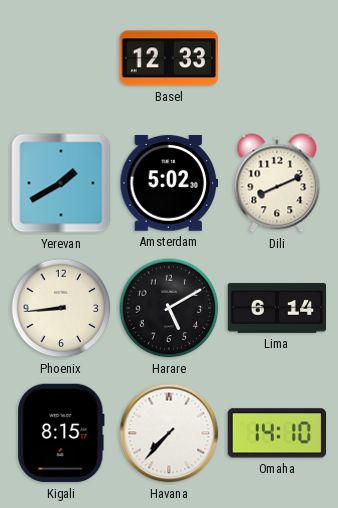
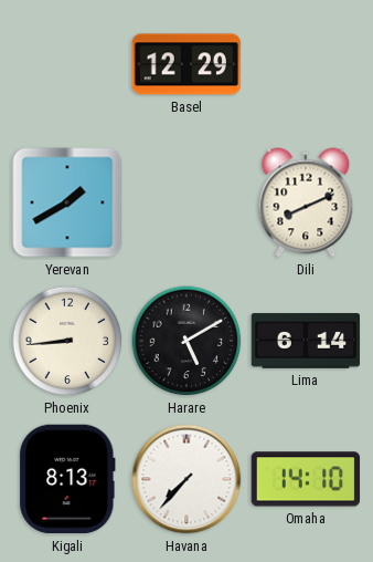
Basel: 12:33 -> 12:29 (186, 64)
Amsterdam: 5:02 -> none (169, 183)
Kigali: 8:15 -> 8:13 (67, 479)
